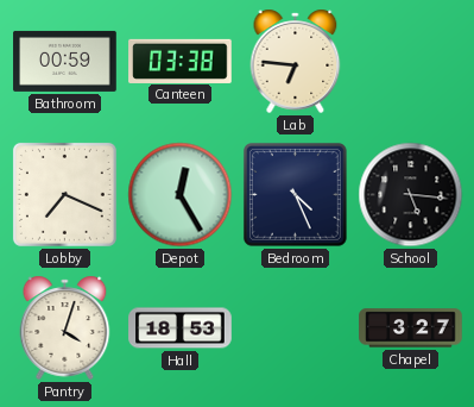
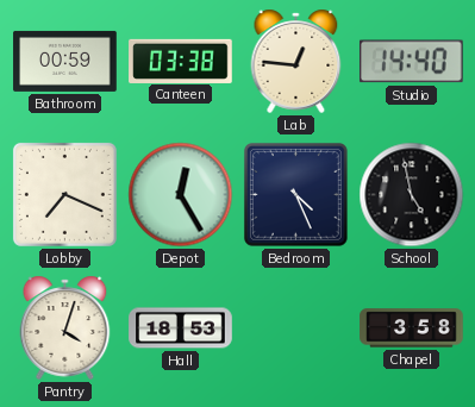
Lab: 6:46 -> 12:46 (296, 61)
Studio: none -> 14:40 (411, 62)
School: 5:16 -> 4:58 (412, 195)
Chapel: 3:27 -> 3:58 (412, 328)
